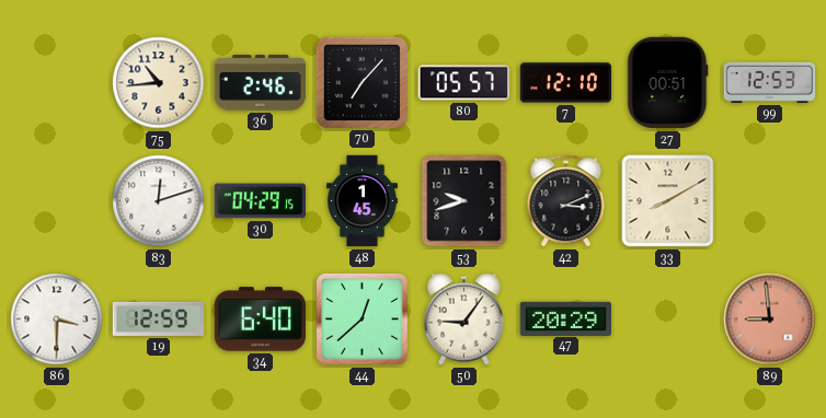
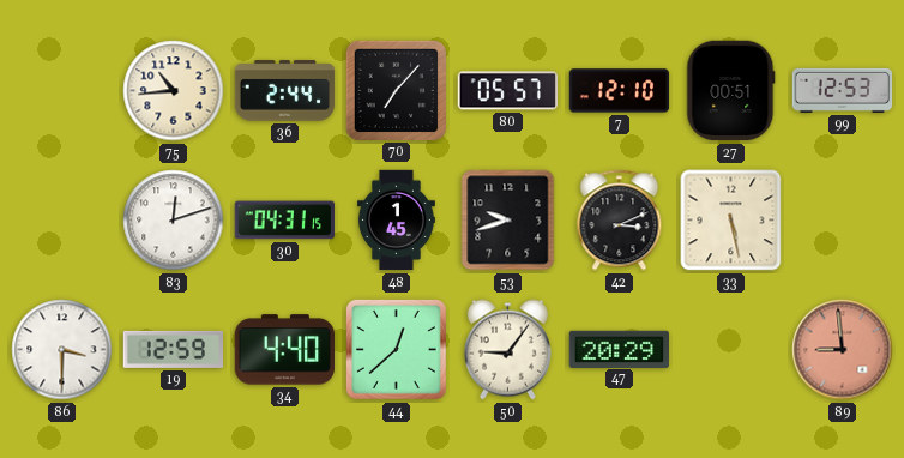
36: 2:46 -> 2:44 (285, 91)
30: 04:29 -> 04:31 (284, 221)
33: 8:10 -> 5:28 (731, 221)
34: 6:40 -> 4:40 (285, 350)
